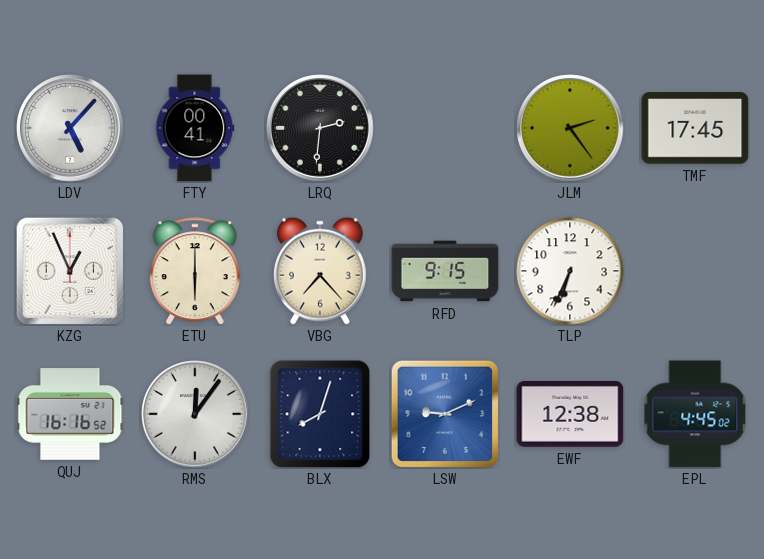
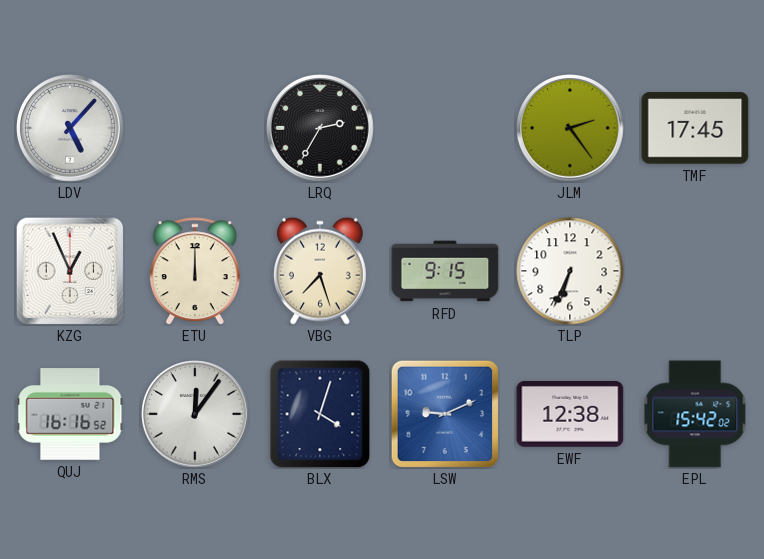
FTY: 00:41 -> none (195, 128)
LRQ: 2:31 -> 2:35 (320, 128)
ETU: 6:00 -> 12:00 (195, 271)
VBG: 7:23 -> 7:27 (320, 271)
BLX: 8:03 -> 4:03 (320, 414)
EPL: 4:45 -> 15:42 (695, 414)
